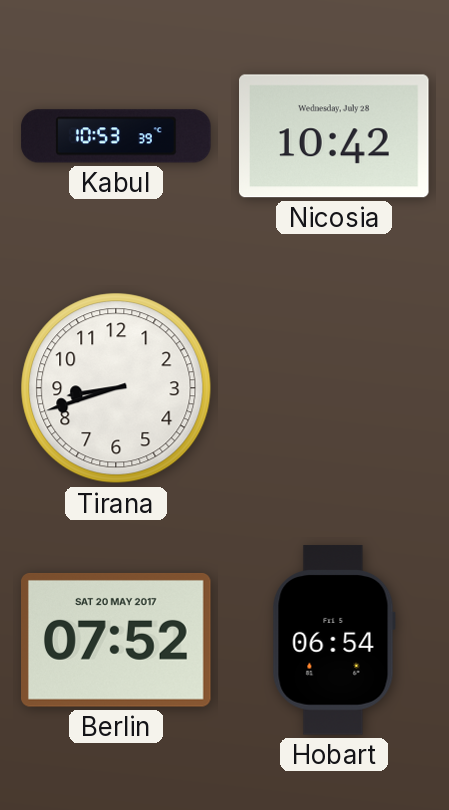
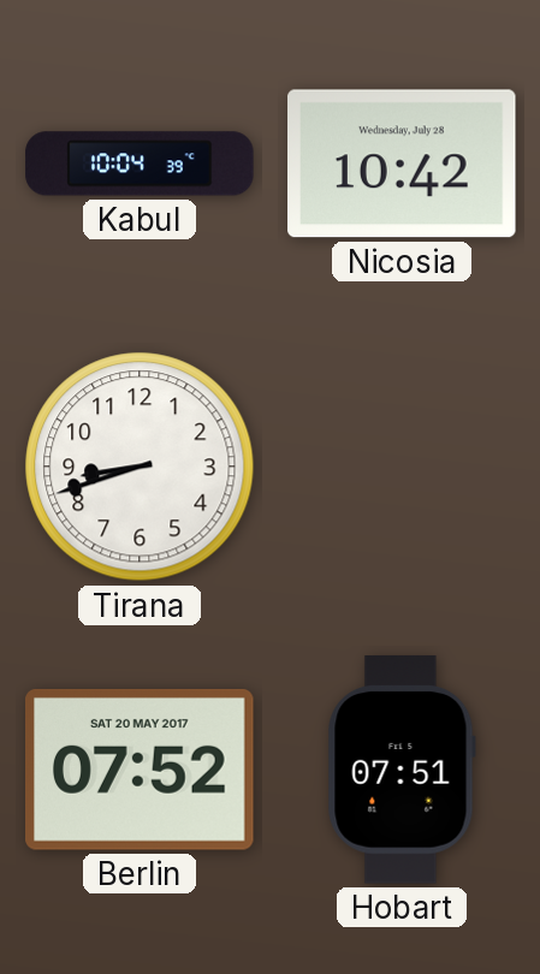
Kabul: 10:53 -> 10:04 (140, 164)
Hobart: 06:54 -> 07:51 (402, 770)
